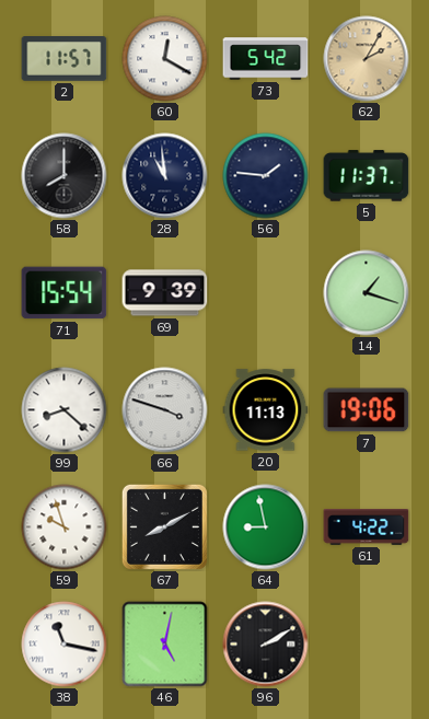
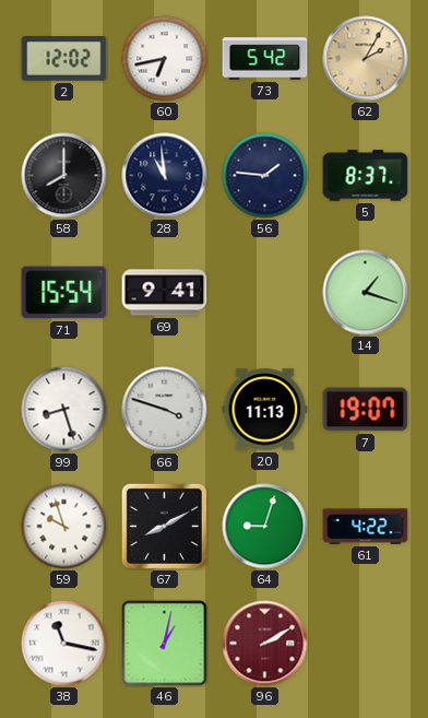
2: 11:57 -> 12:02 (64, 59)
60: 12:20 -> 6:43 (165, 59)
5: 11:37 -> 8:37 (366, 176)
69: 9:39 -> 9:41 (165, 293)
99: 8:22 -> 8:27 (64, 410)
7: 19:06 -> 19:07 (366, 410)
64: 8:58 -> 9:03 (265, 527)
46: 5:02 -> 1:02 (165, 644)
96 dial: black -> burgundy (265, 644)
